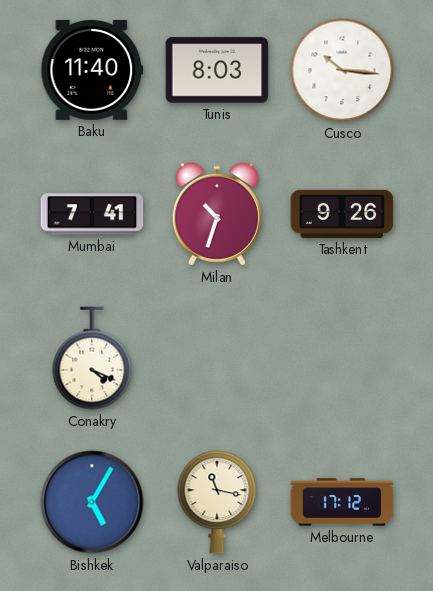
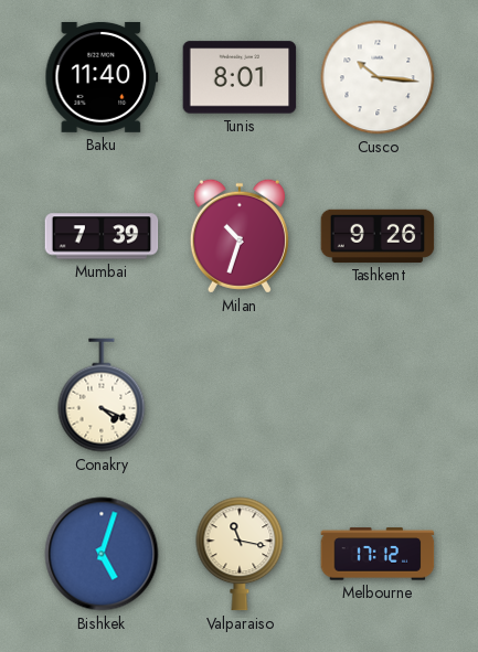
Tunis: 8:03 -> 8:01 (240, 77)
Mumbai: 7:41 -> 7:39 (102, 236)
Bishkek: 5:05 -> 5:03 (102, 554)
